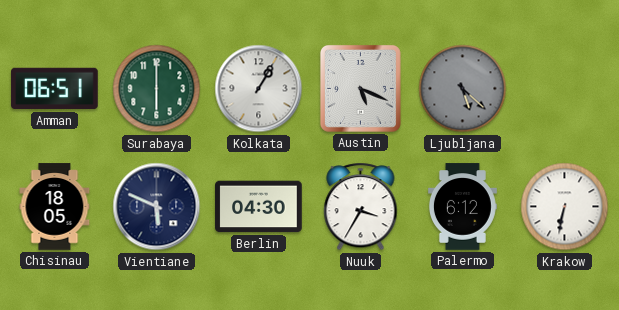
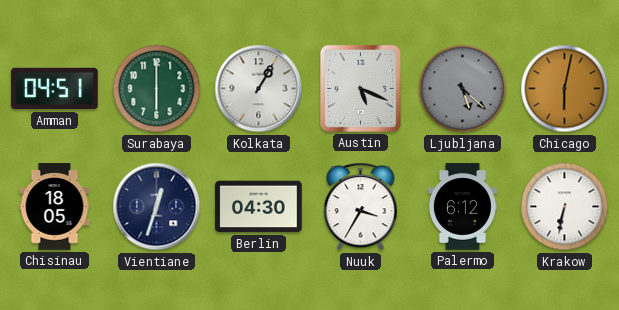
Amman: 06:51 -> 04:51 (55, 89)
Chicago: none -> 6:02 (565, 89)
Vientiane: 5:49 -> 12:33 (157, 207)
